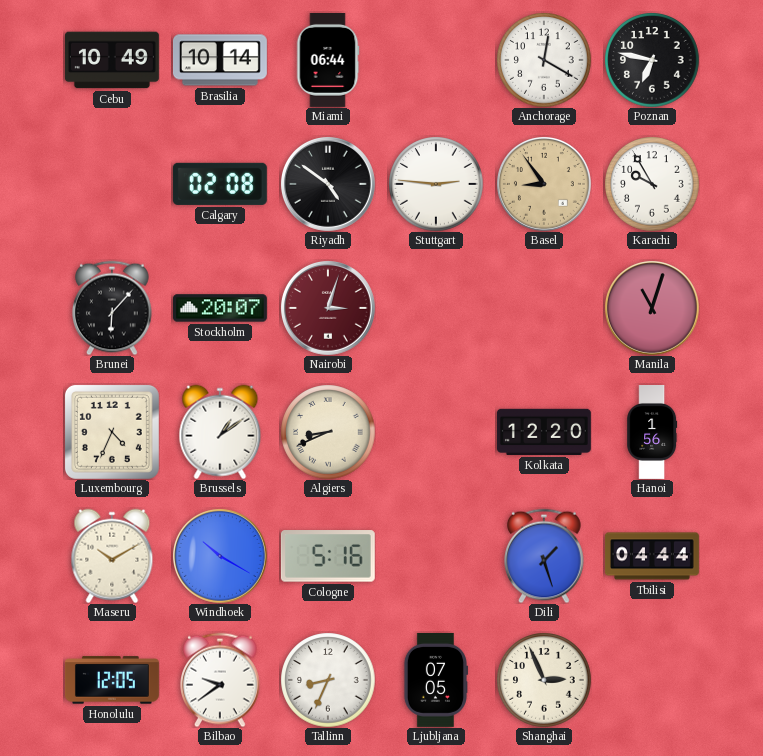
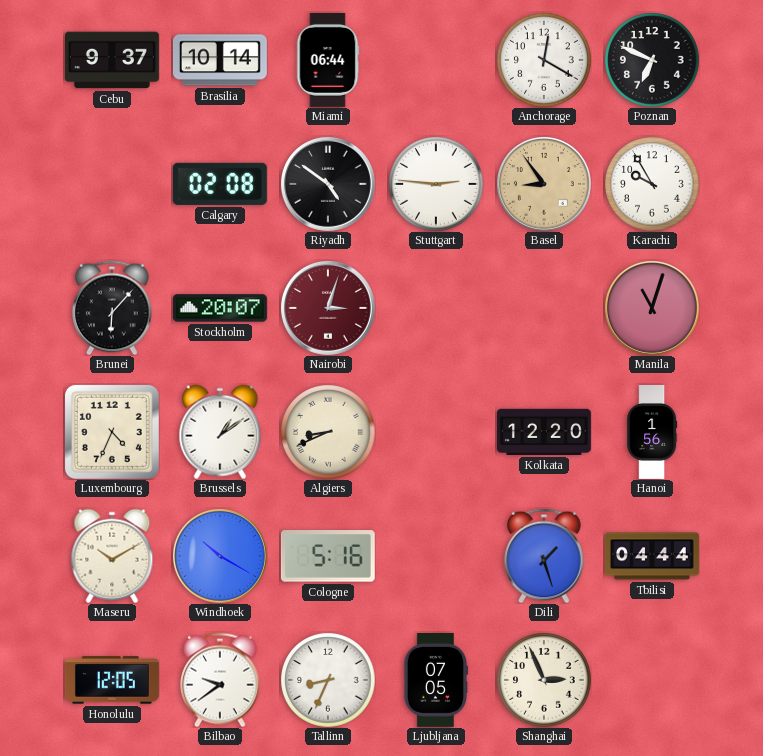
Cebu: 10:49 -> 9:37 (112, 60)
Poznan: 6:47 -> 6:49 (652, 60)
